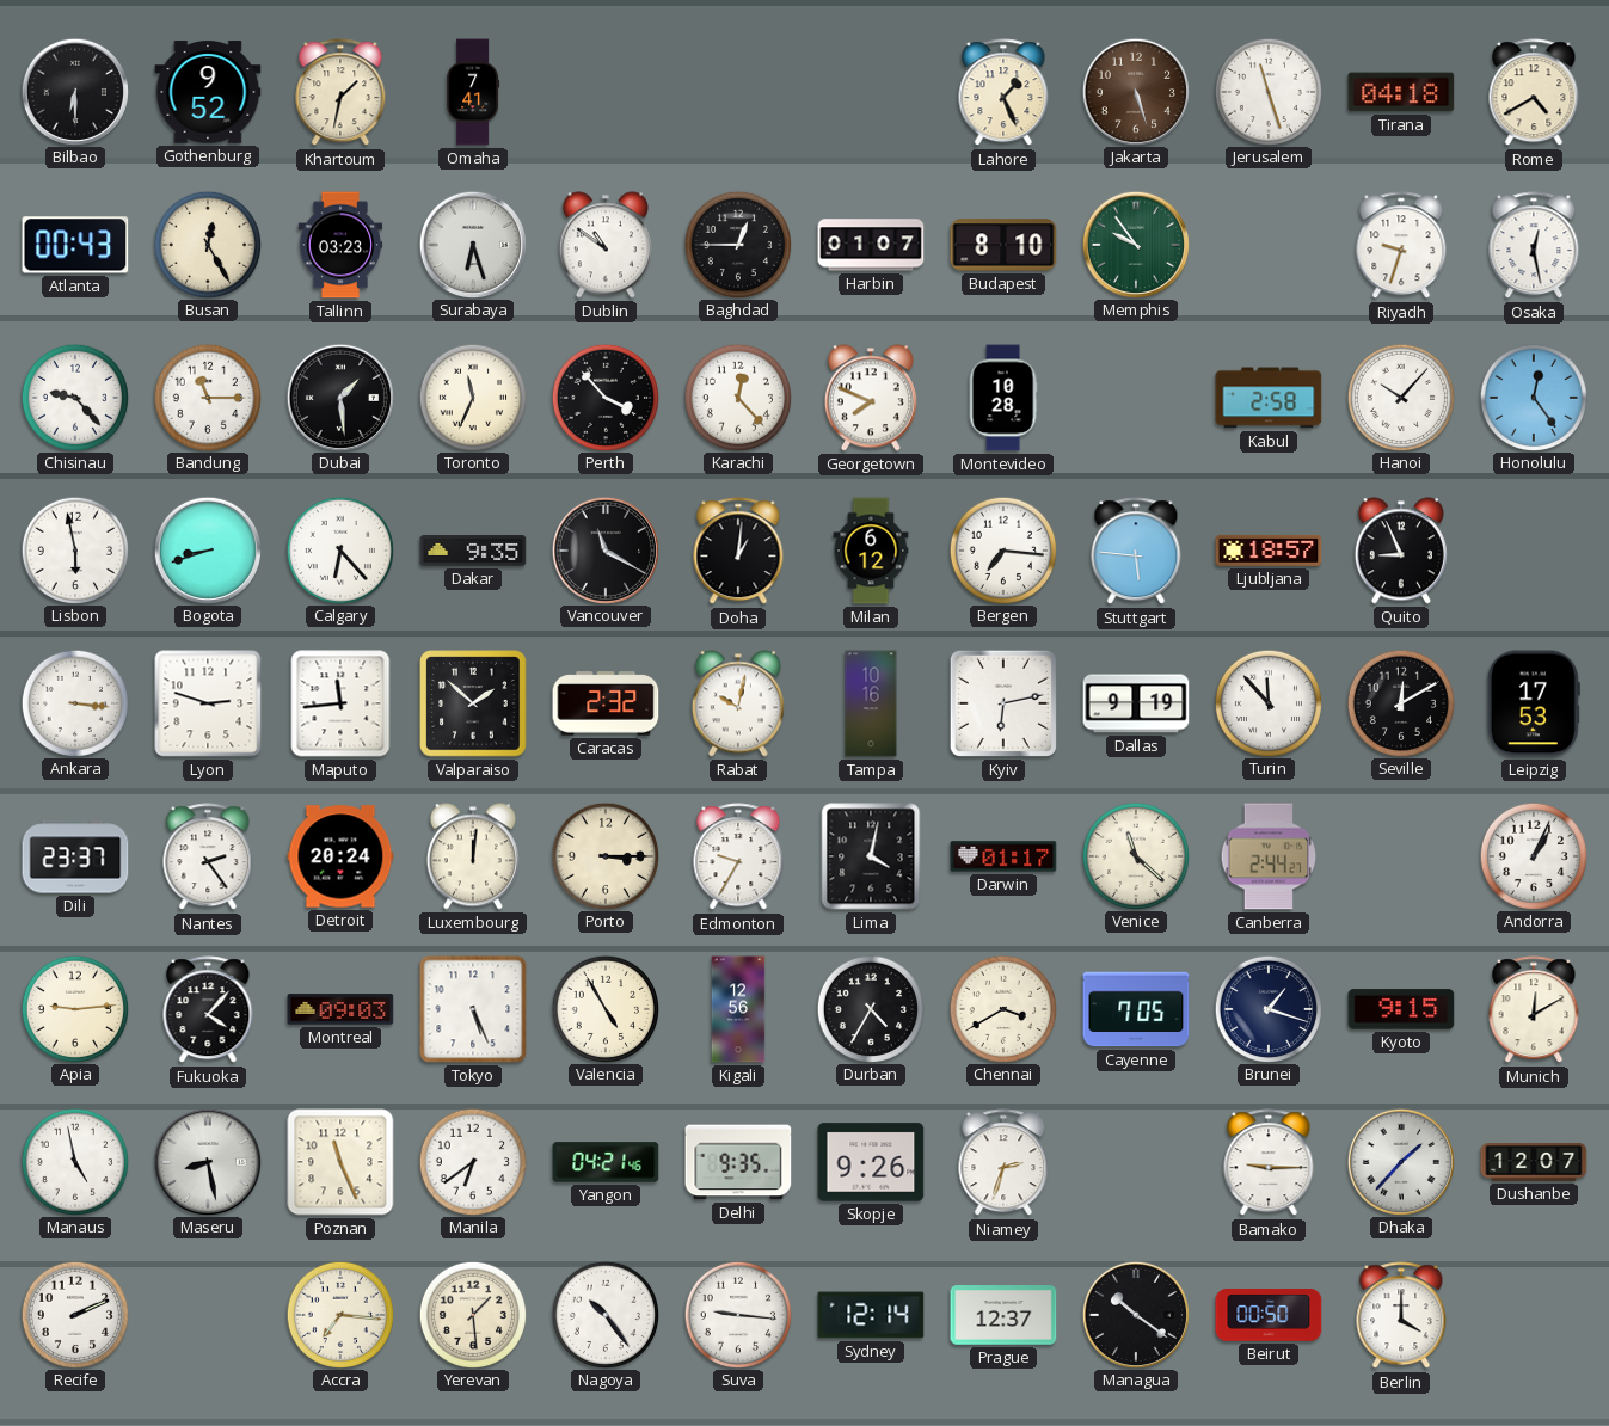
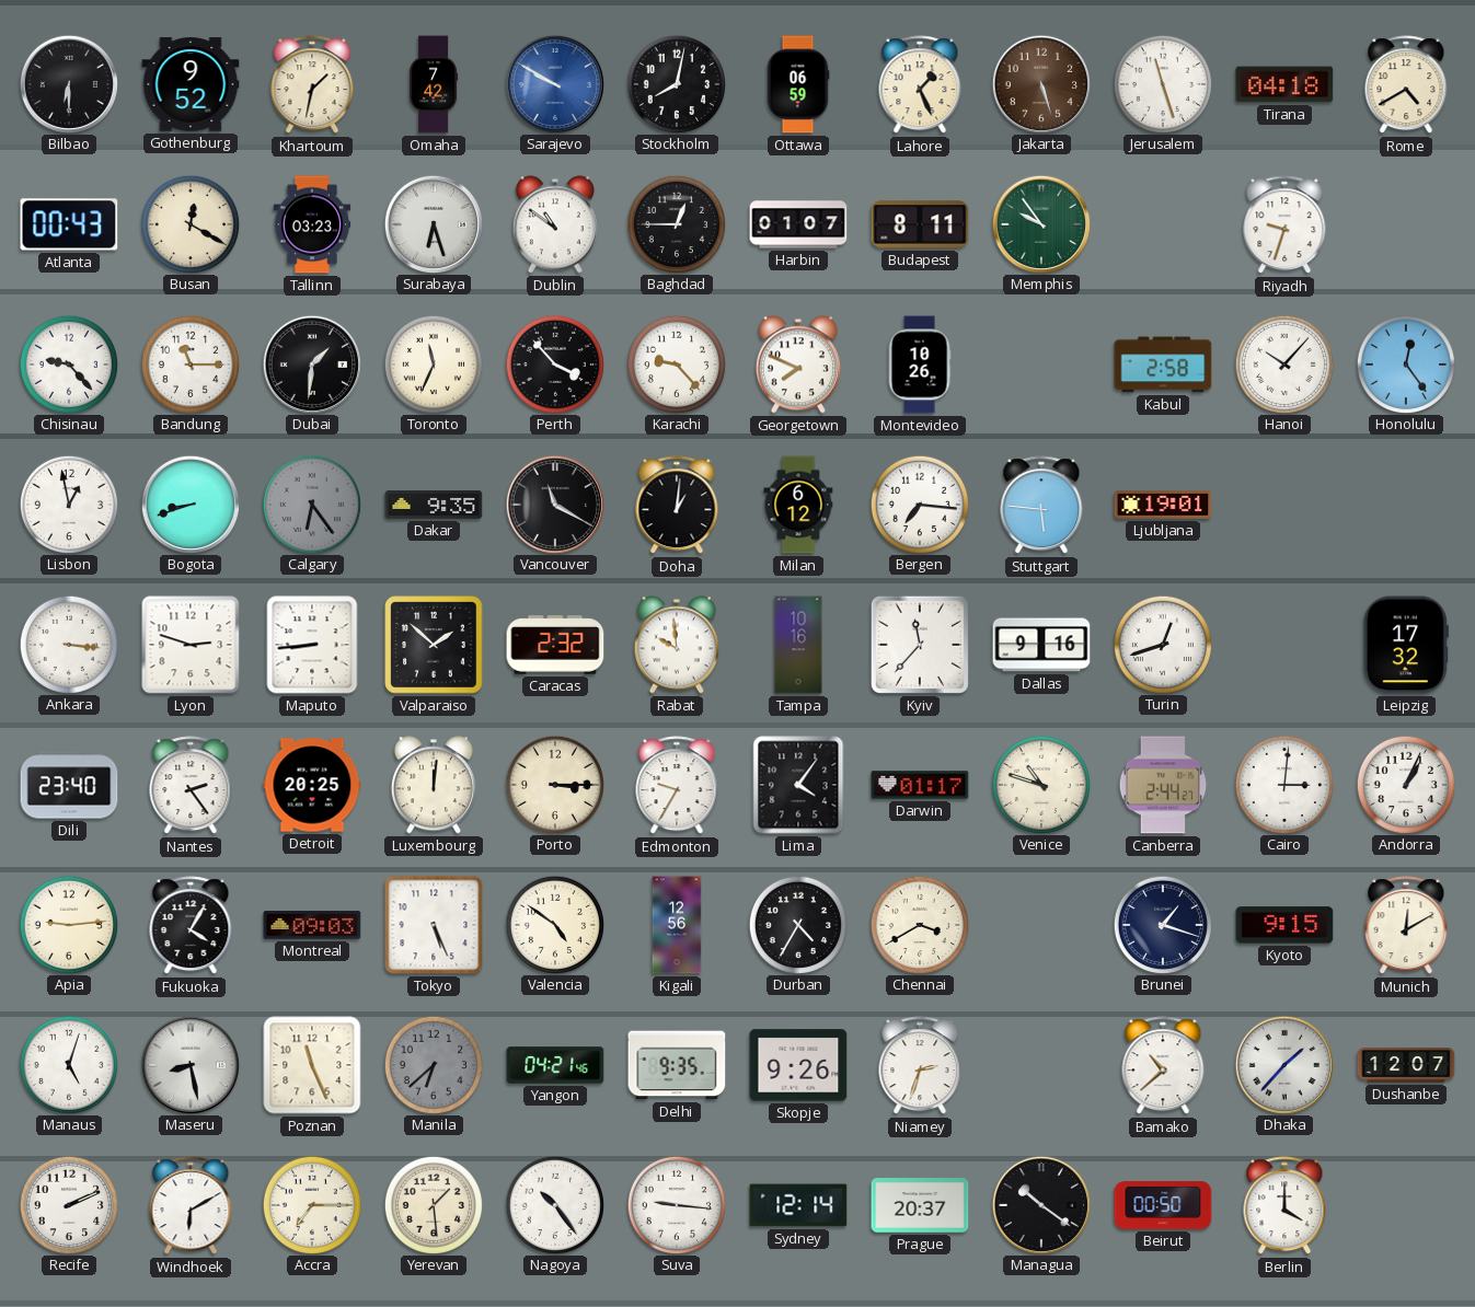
Omaha: 7:41 -> 7:42 (434, 84)
Sarajevo: none -> 9:50 (554, 83)
Stockholm: none -> 8:02 (676, 83)
Ottawa: none -> 06:59 (798, 84)
Busan: 12:25 -> 12:20 (189, 223)
Budapest: 8:10 -> 8:11 (920, 224)
Osaka: 12:28 -> none (1534, 246)
Dubai: 1:29 -> 1:31 (311, 363)
Karachi: 12:23 -> 9:23 (676, 363)
Montevideo: 10:28 -> 10:26 (920, 365)
Lisbon: 5:58 -> 12:58 (68, 504)
Calgary: 6:23 -> 6:24 (311, 504)
Calgary dial: white -> grey (311, 504)
Ljubljana: 18:57 -> 19:01 (1163, 505)
Quito: 8:56 -> none (1401, 551)
Maputo: 11:44 -> 8:44 (312, 645)
Rabat: 10:02 -> 9:59 (677, 645)
Kyiv: 6:13 -> 11:37 (920, 645)
Dallas: 9:19 -> 9:16 (1041, 645)
Turin: 11:53 -> 12:42 (1162, 644)
Seville: 12:10 -> none (1400, 702)
Leipzig: 17:53 -> 17:32 (1406, 645)
Dili: 23:37 -> 23:40 (69, 785)
Detroit: 20:24 -> 20:25 (312, 785)
Lima: 4:02 -> 4:06 (798, 785)
Venice: 11:22 -> 10:48 (1040, 784)
Cairo: none -> 3:01 (1283, 784)
Fukuoka: 4:07 -> 4:05 (191, 926)
Valencia: 4:55 -> 4:51 (554, 924)
Cayenne: 7:05 -> none (1136, 1009)
Manaus: 4:58 -> 5:03 (68, 1064)
Manila: 6:39 -> 6:38 (433, 1064)
Manila dial: white -> grey (433, 1064)
Bamako: 9:15 -> 10:38 (1163, 1066)
Windhoek: none -> 6:10 (191, 1206)
Accra: 7:16 -> 7:15 (311, 1204)
Prague: 12:37 -> 20:37 (920, 1205)
